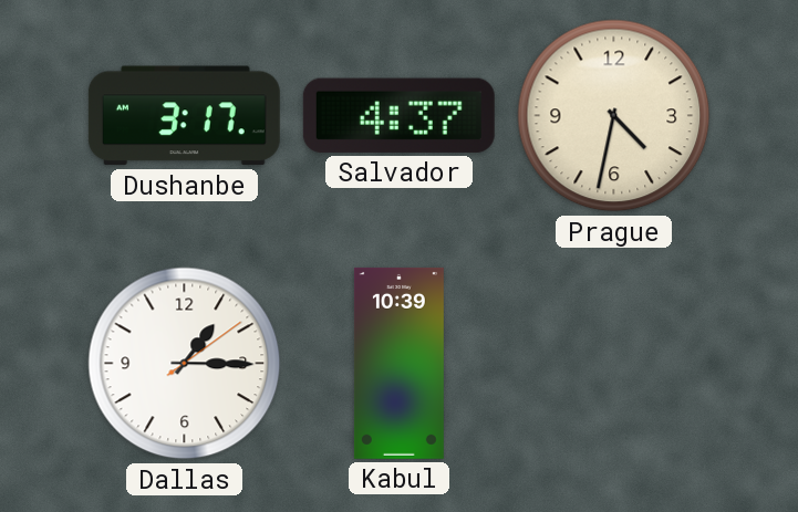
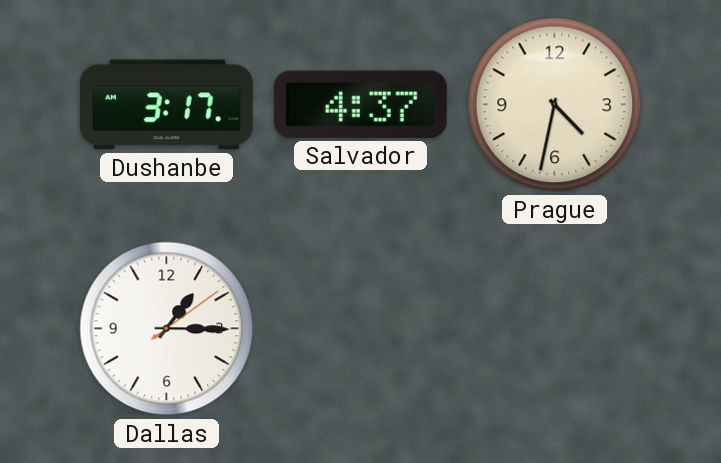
Kabul: 10:39 -> none (398, 363)
